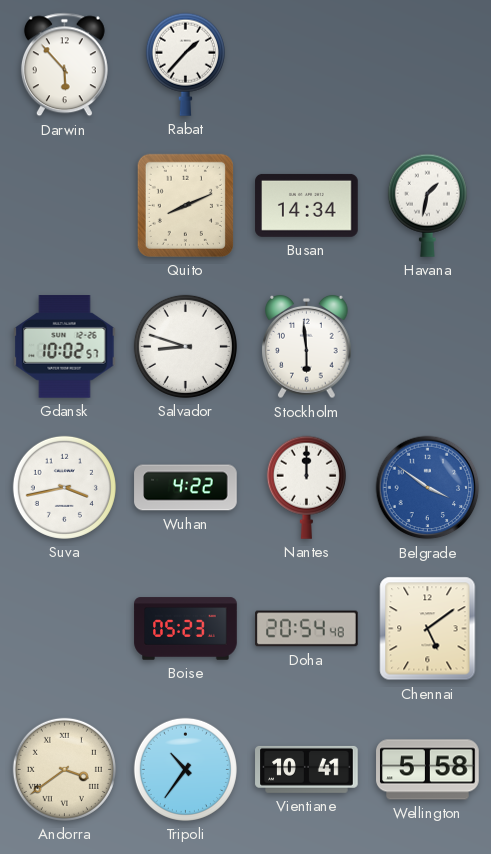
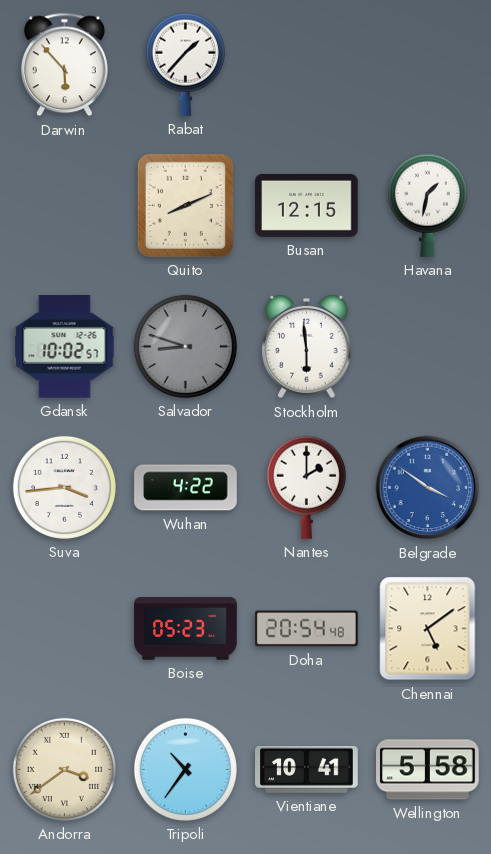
Busan: 14:34 -> 12:15 (307, 205)
Salvador dial: white -> grey (185, 346)
Suva: 3:43 -> 3:44 (64, 487)
Nantes: 12:00 -> 2:00 (306, 487)
